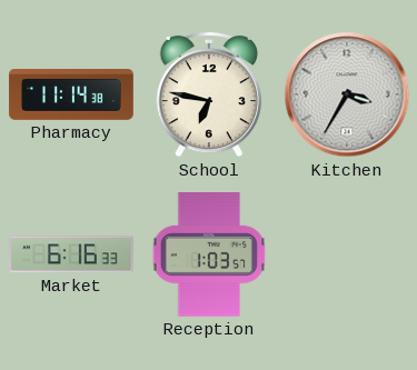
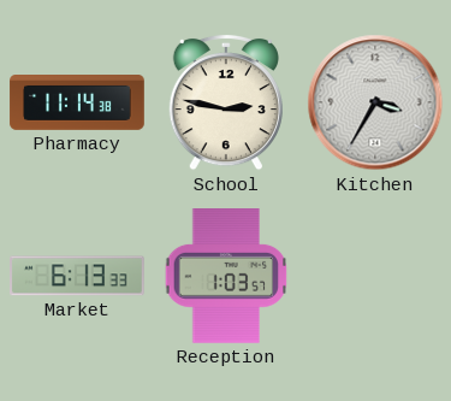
School: 6:47 -> 2:47 (226, 102)
Market: 6:16 -> 6:13 (78, 276)
